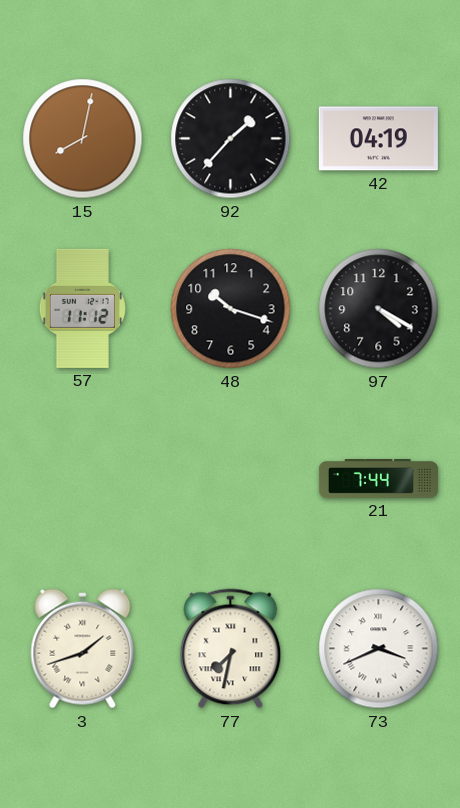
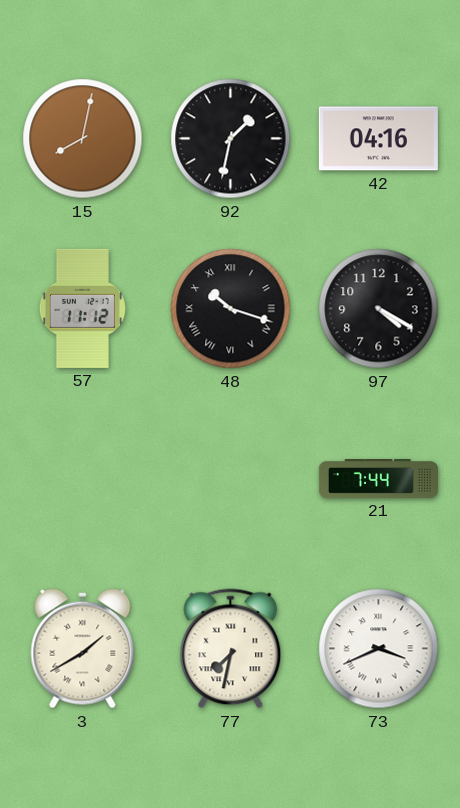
92: 1:37 -> 1:32 (231, 139)
42: 04:19 -> 04:16 (378, 139)
48 numerals: Arabic -> Roman (231, 309)
3: 1:42 -> 1:40 (83, 649)
